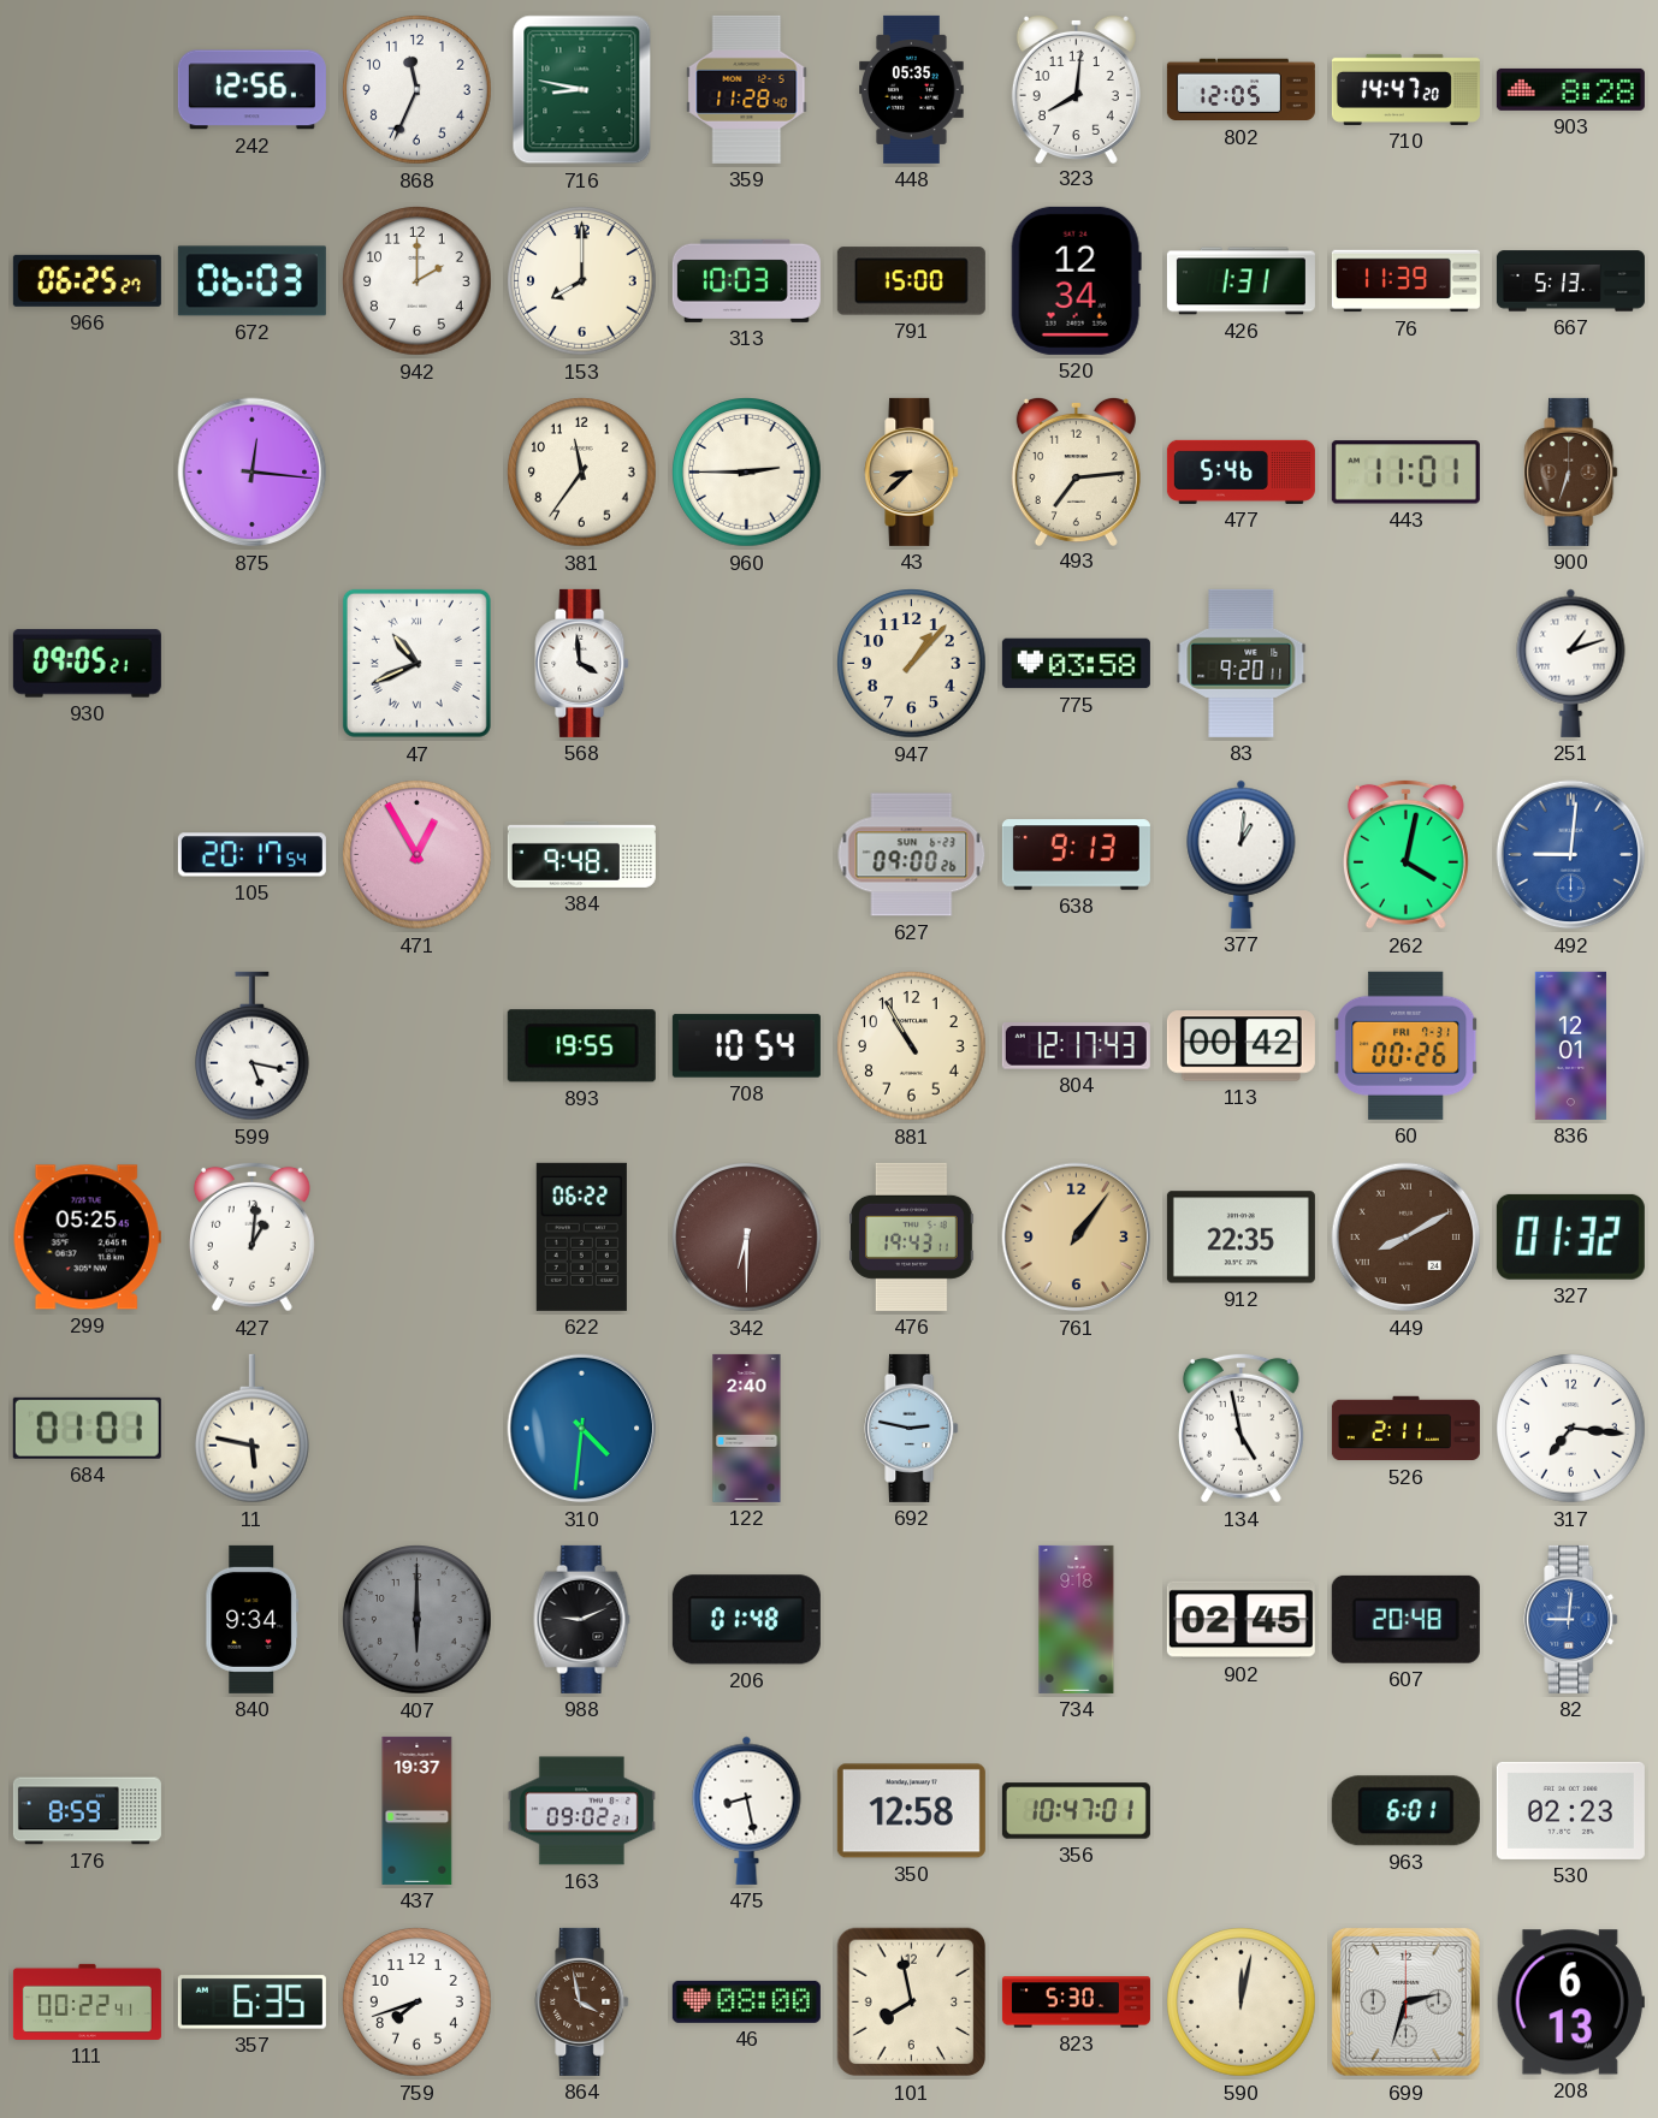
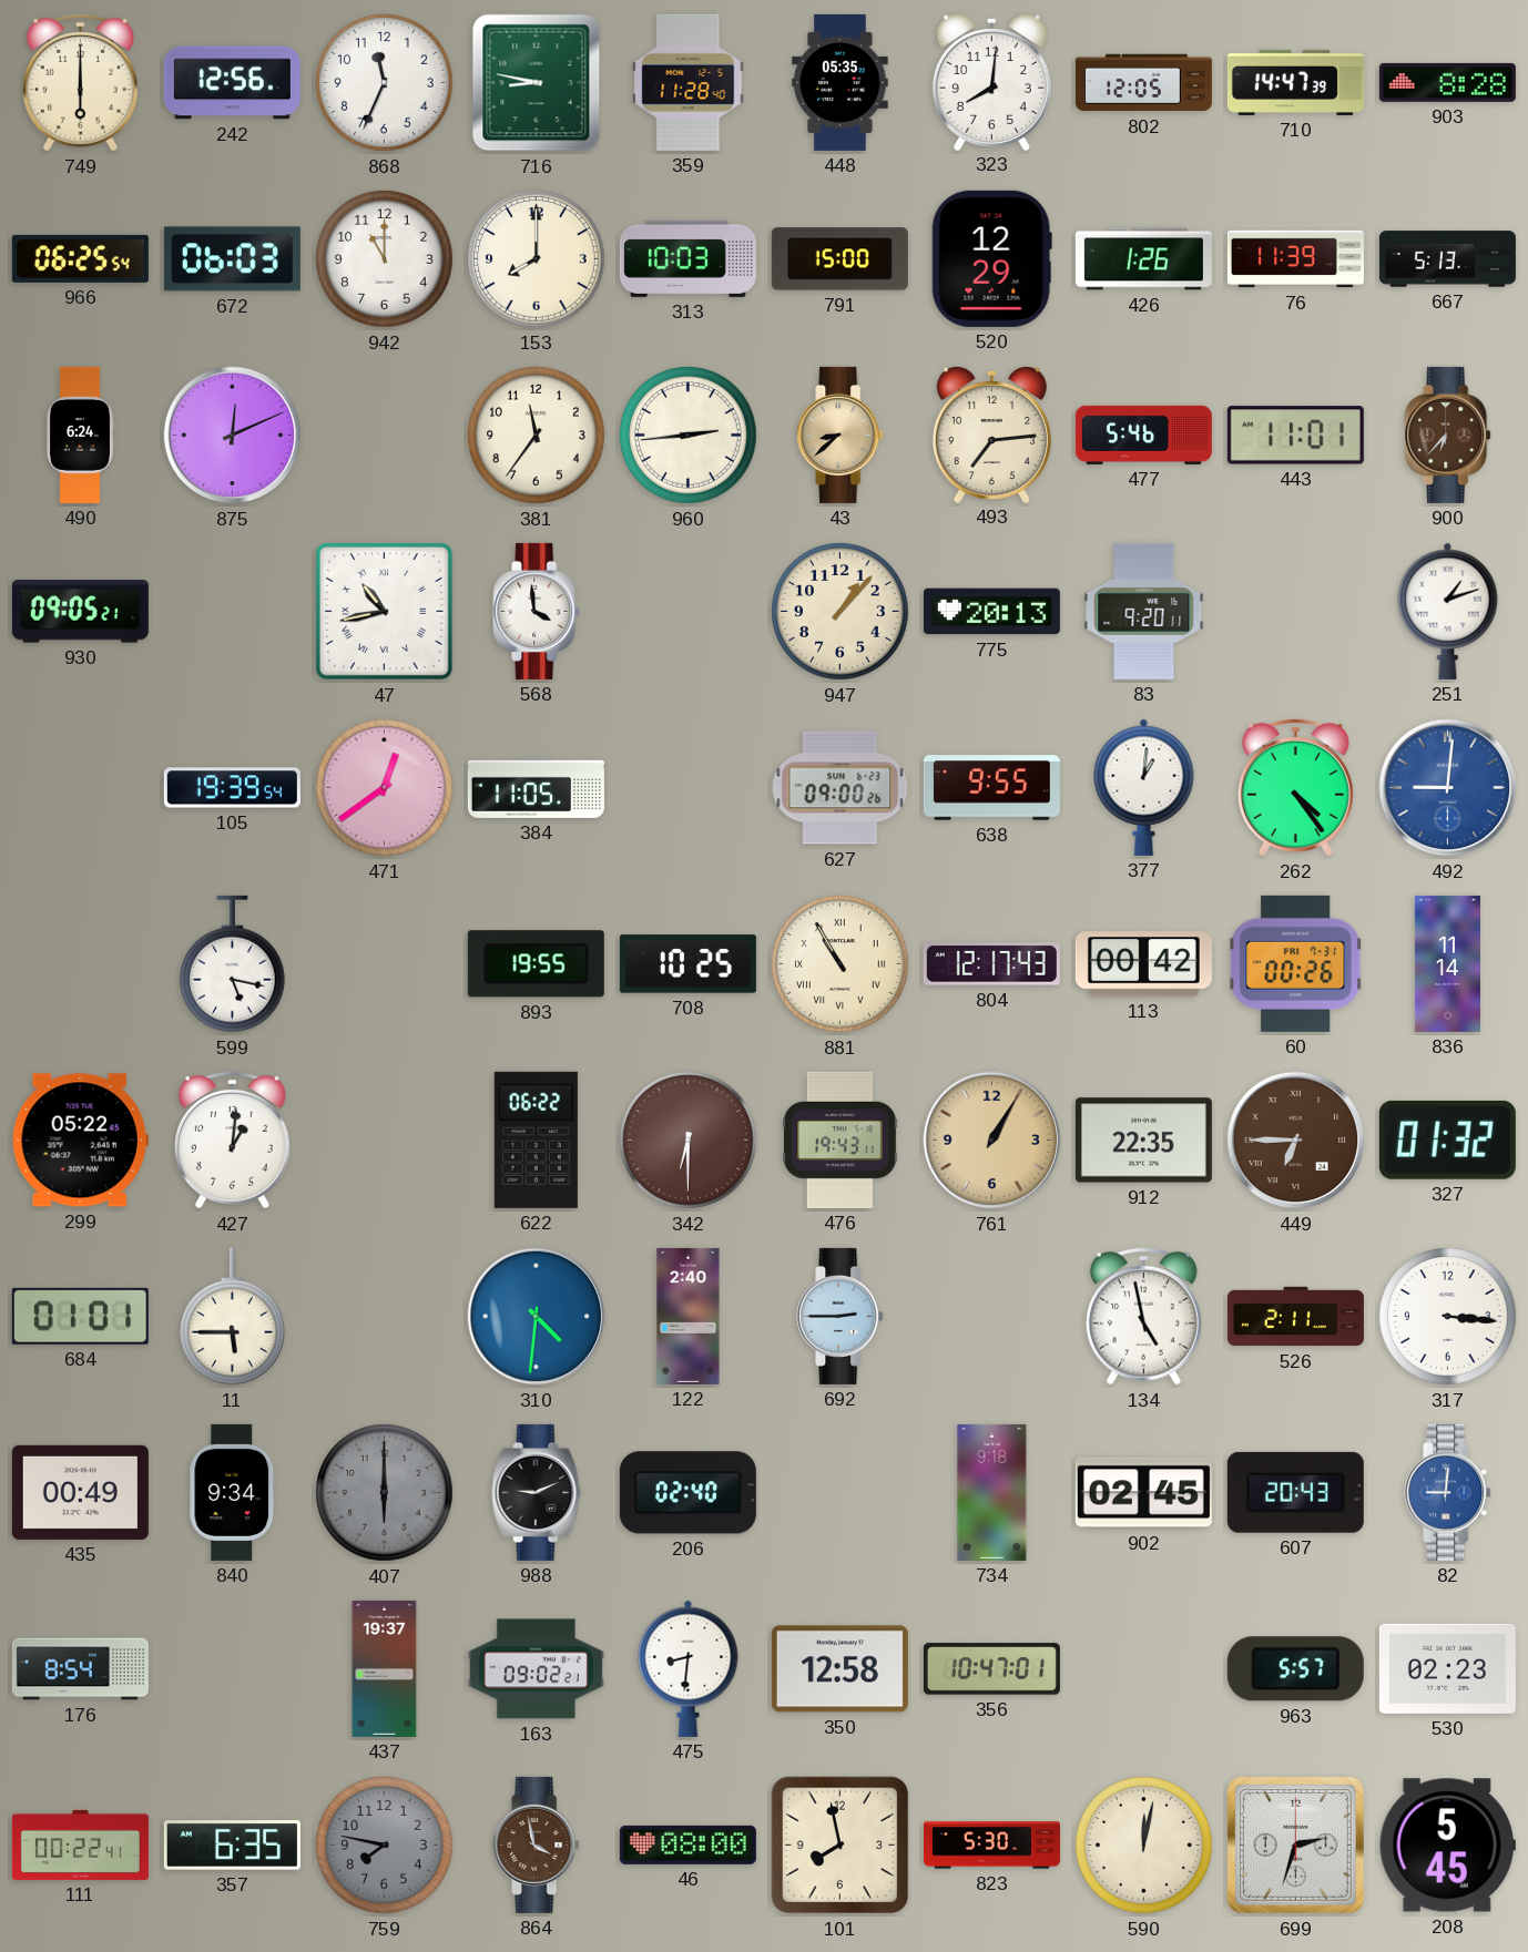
749: none -> 6:00 (80, 82)
710: 14:47:20 -> 14:47:39 (1295, 82)
966: 06:25:27 -> 06:25:54 (80, 258)
942: 2:00 -> 11:00 (385, 259)
520: 12:34 -> 12:29 (991, 258)
426: 1:31 -> 1:26 (1143, 259)
490: none -> 6:24 (80, 435)
875: 12:16 -> 12:11 (233, 436)
960: 2:45 -> 2:44 (689, 436)
900: 6:33 -> 6:37 (1448, 435)
47: 10:41 -> 10:43 (384, 611)
775: 03:58 -> 20:13 (991, 612)
105: 20:17 -> 19:39 (232, 788)
471: 12:55 -> 12:39 (385, 788)
384: 9:48 -> 11:05 (536, 787)
638: 9:13 -> 9:55 (991, 788)
262: 4:02 -> 4:24 (1295, 787)
708: 10:54 -> 10:25 (687, 964)
881 numerals: Arabic -> Roman (841, 964)
836: 12:01 -> 11:14 (1447, 963)
299: 05:25 -> 05:22 (80, 1141)
761: 1:06 -> 1:05 (992, 1141)
449: 8:10 -> 6:45 (1296, 1141)
11: 5:47 -> 5:45 (233, 1317)
692: 2:47 -> 2:45 (841, 1316)
317: 7:16 -> 3:16 (1448, 1317)
435: none -> 00:49 (80, 1492)
206: 01:48 -> 02:40 (687, 1493)
607: 20:48 -> 20:43 (1295, 1492)
176: 8:59 -> 8:54 (80, 1669)
475: 8:28 -> 8:31 (689, 1668)
963: 6:01 -> 5:57 (1295, 1669)
759: 7:42 -> 7:47 (385, 1846)
759 dial: white -> grey (385, 1846)
208: 6:13 -> 5:45 (1447, 1846)
